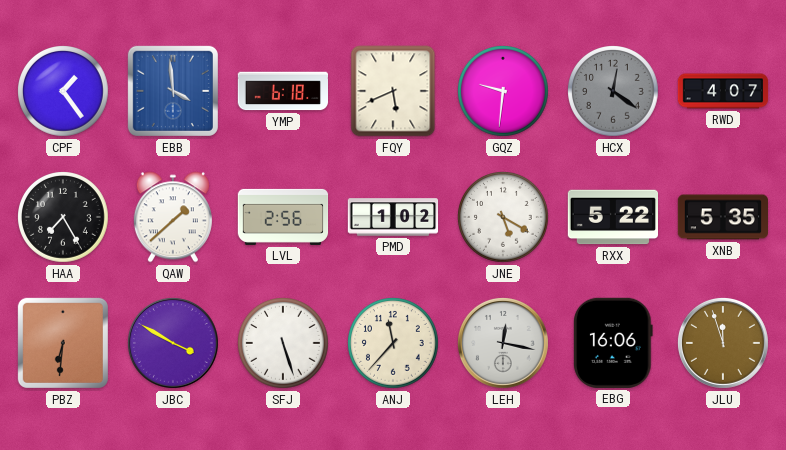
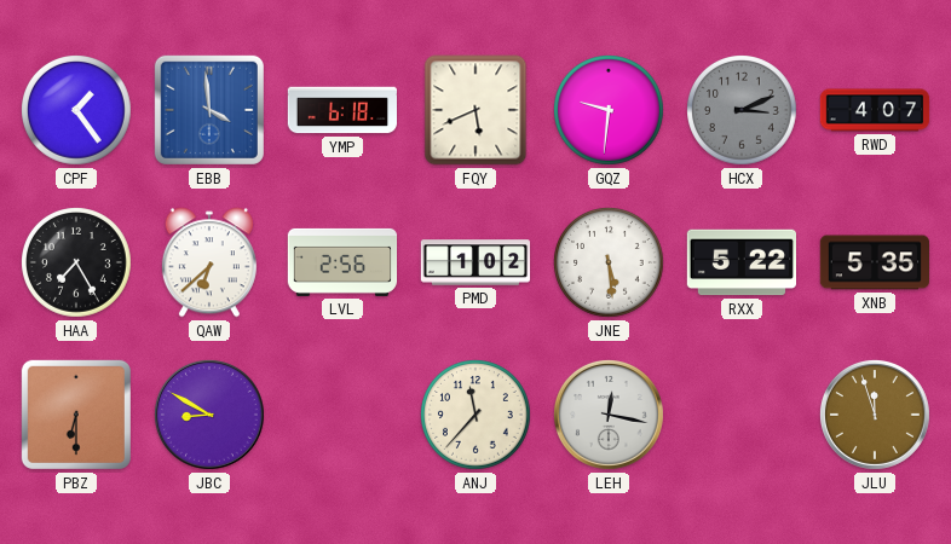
HCX: 12:21 -> 3:11 (743, 111)
QAW: 1:38 -> 6:38 (209, 262)
JNE: 5:20 -> 5:29 (610, 264)
PBZ: 6:31 -> 6:30 (76, 415)
JBC: 3:50 -> 8:50 (209, 415)
SFJ: 5:27 -> none (284, 344)
EBG: 16:06 -> none (613, 343)
